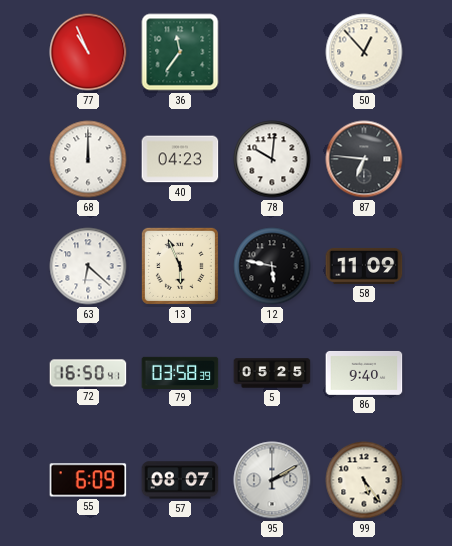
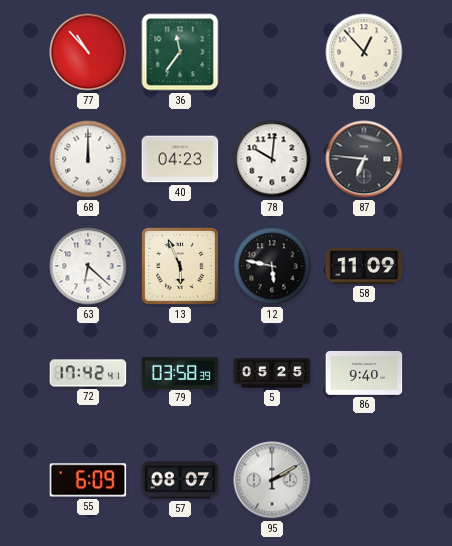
77: 10:56 -> 10:53 (88, 52)
72: 16:50 -> 17:42 (88, 373)
99: 5:24 -> none (364, 480)
